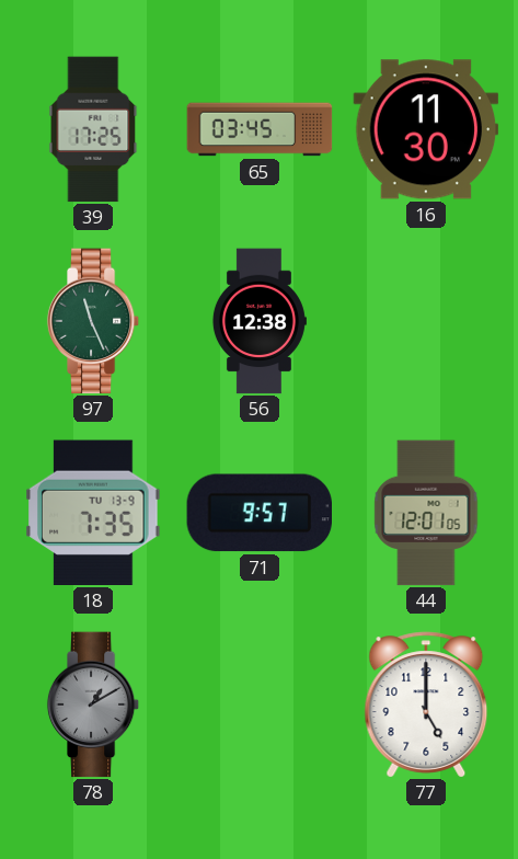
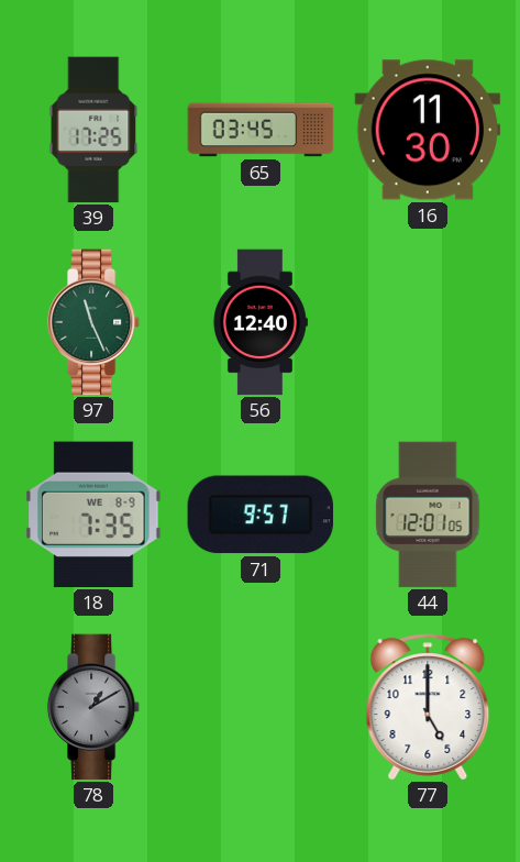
56: 12:38 -> 12:40 (259, 322)
18 date: TU 13-9 -> WE 8-9 (93, 515)
